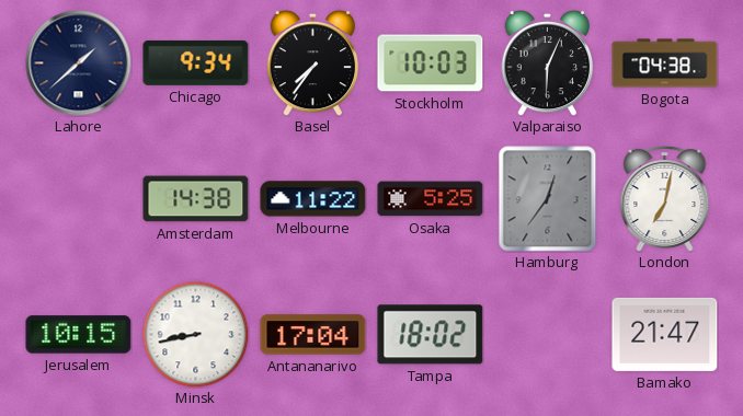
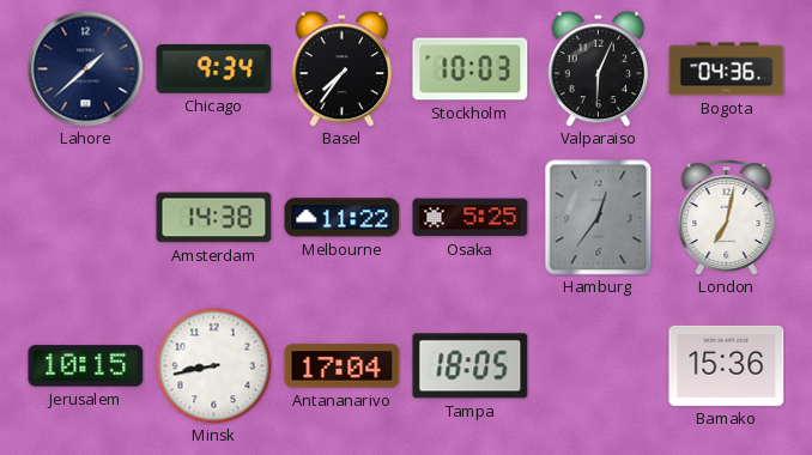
Bogota: 04:38 -> 04:36 (727, 69)
Tampa: 18:02 -> 18:05 (471, 366)
Bamako: 21:47 -> 15:36 (727, 365)
